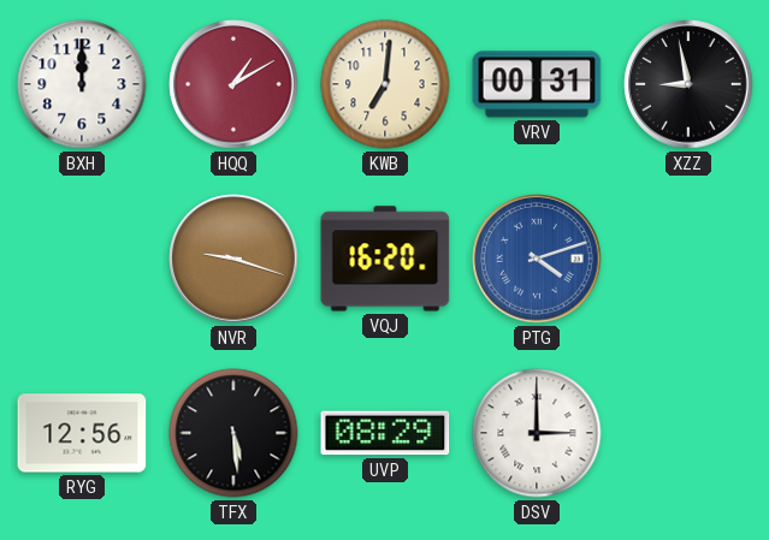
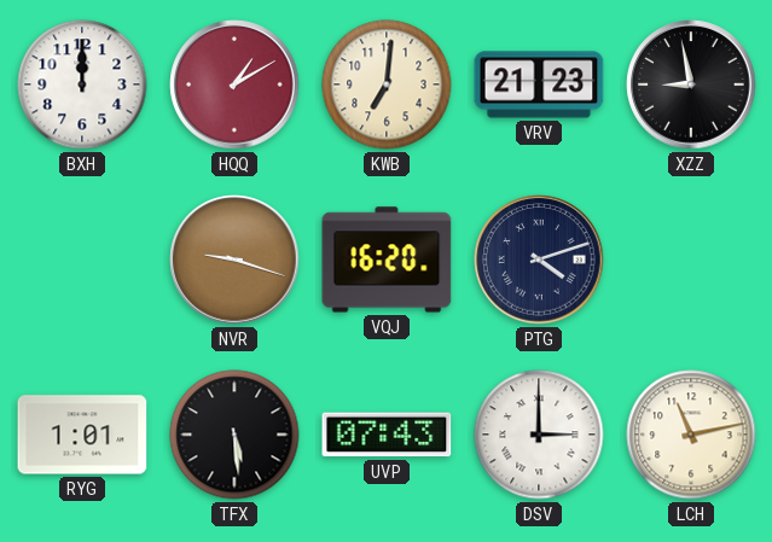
VRV: 00:31 -> 21:23 (539, 84)
PTG dial: blue -> navy (539, 260)
RYG: 12:56 -> 1:01 (82, 435)
UVP: 08:29 -> 07:43 (387, 435)
LCH: none -> 11:13 (691, 435)
